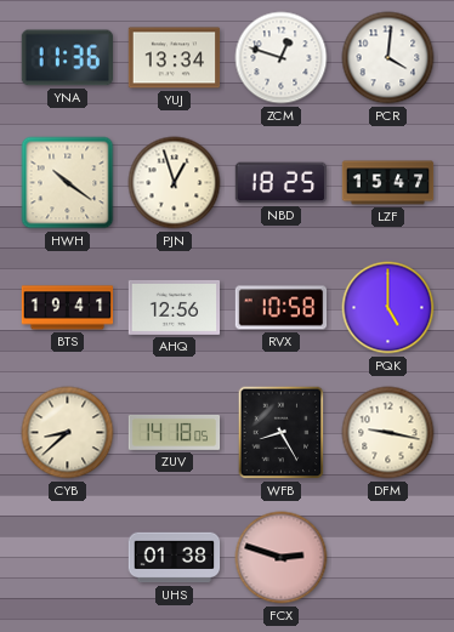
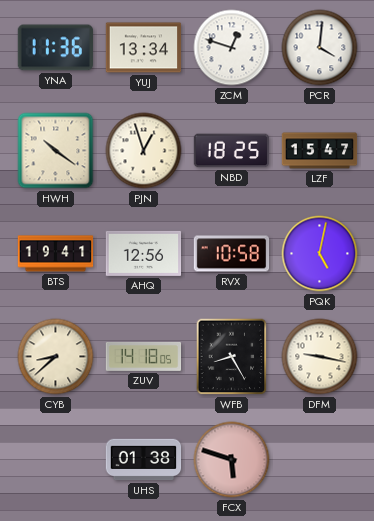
PQK: 5:00 -> 5:02 (320, 254)
FCX: 2:48 -> 5:48 (232, 460)
